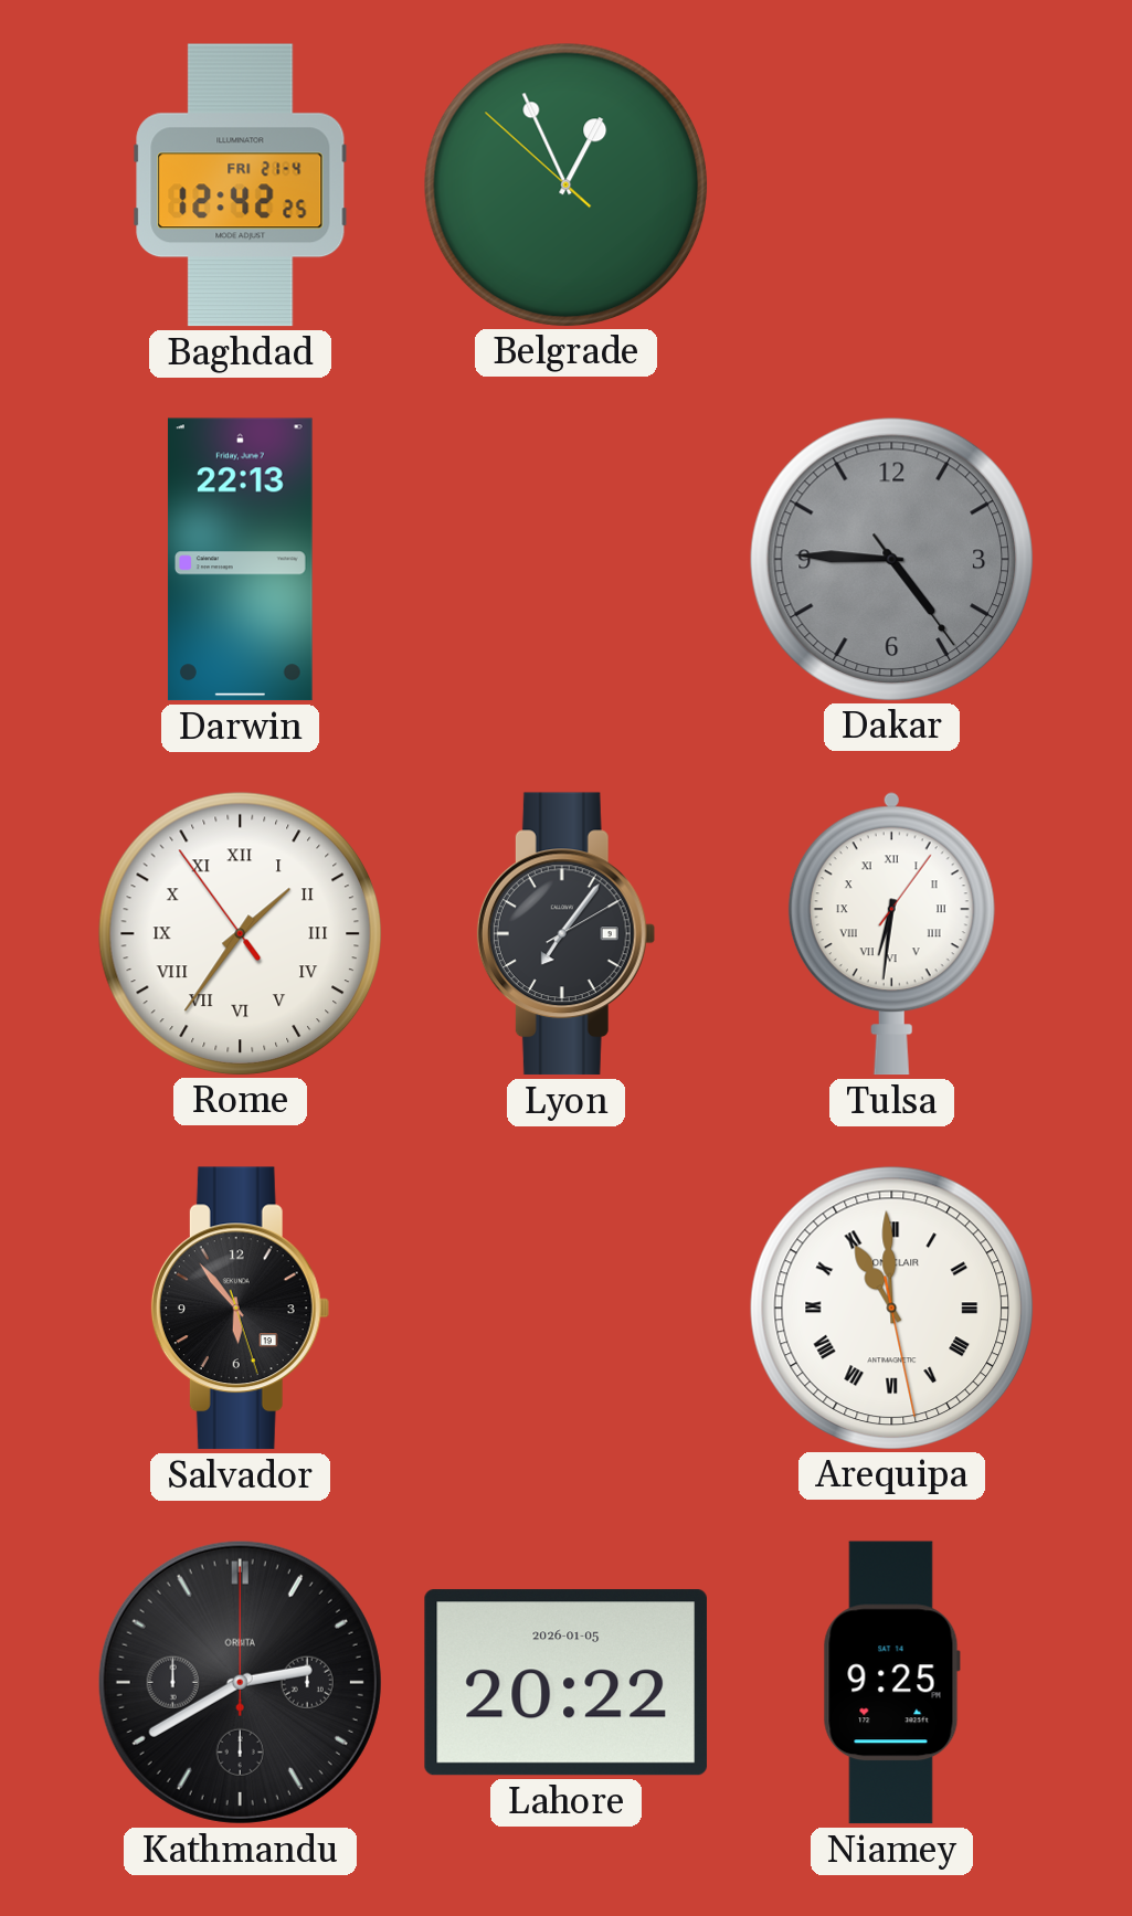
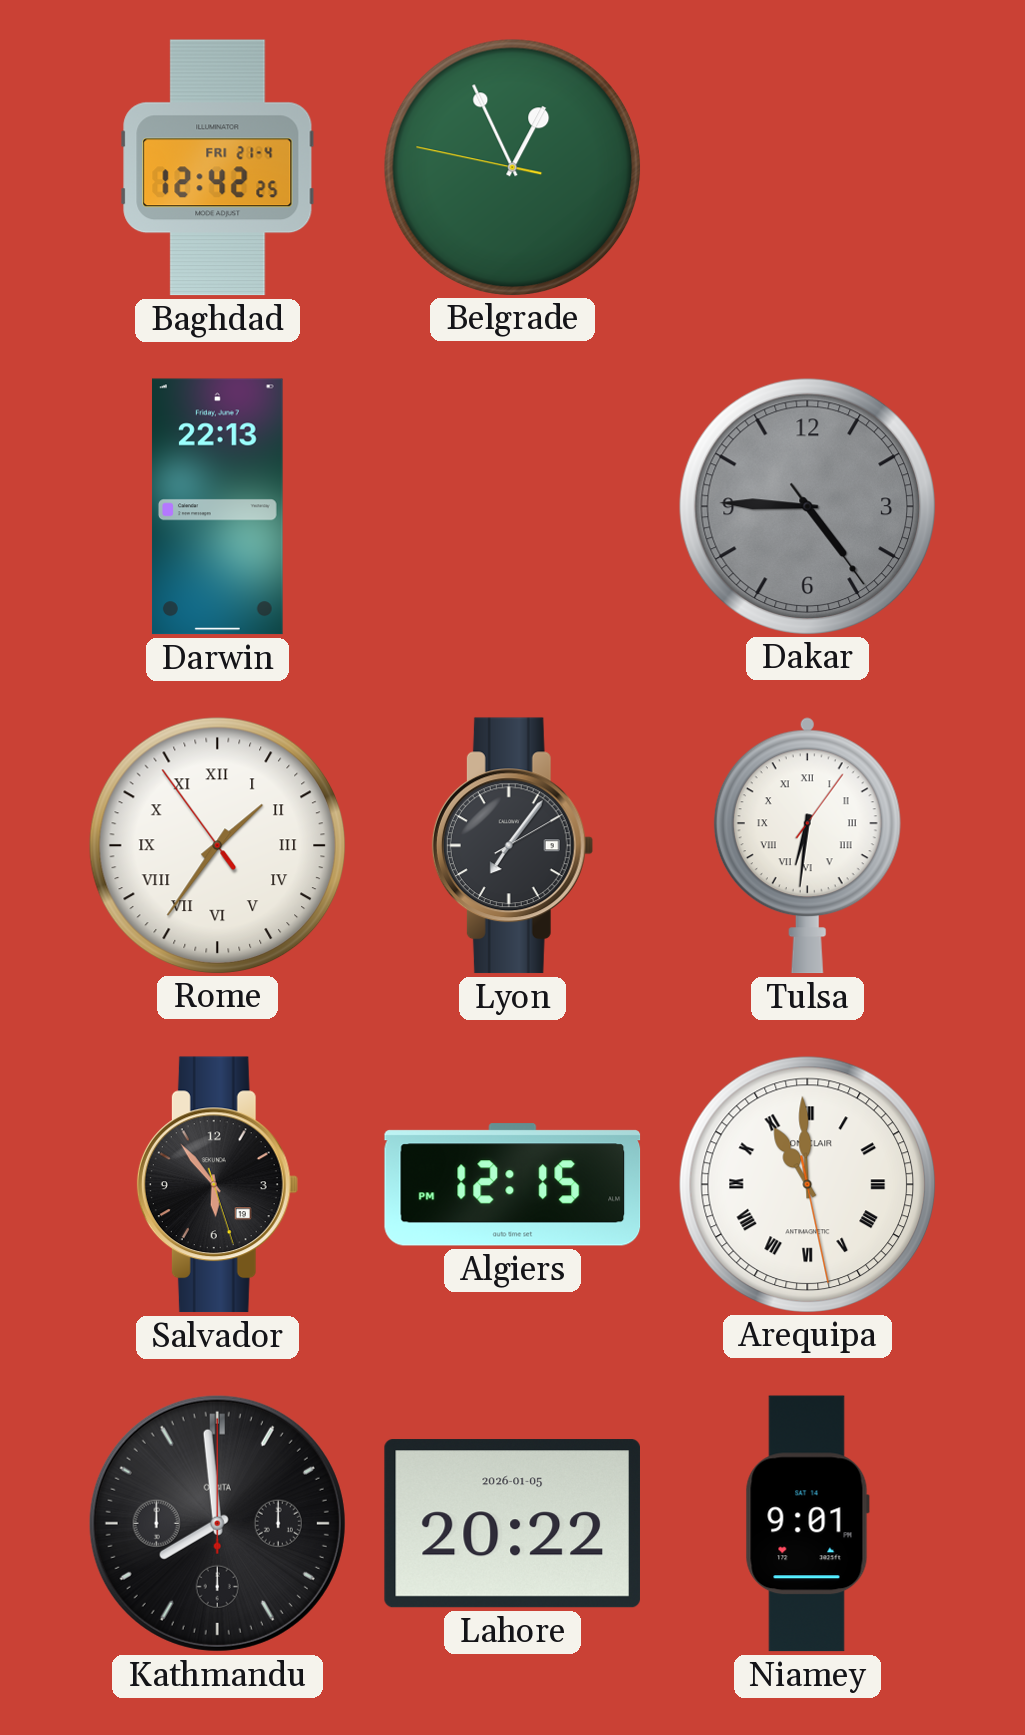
Belgrade: 12:55:52 -> 12:55:47 (512, 167)
Algiers: none -> 12:15 (513, 1185)
Kathmandu: 2:40 -> 7:59 (217, 1523)
Niamey: 9:25 -> 9:01 (807, 1524)
